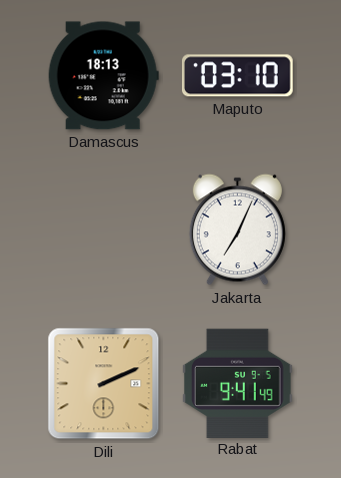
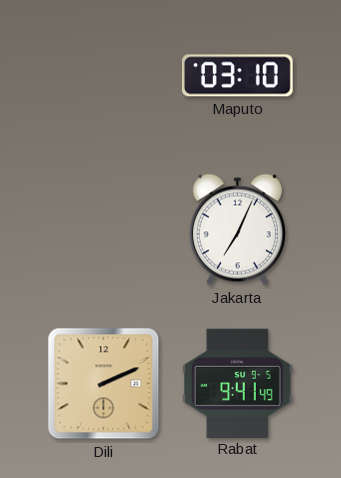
Damascus: 18:13 -> none (103, 76)
